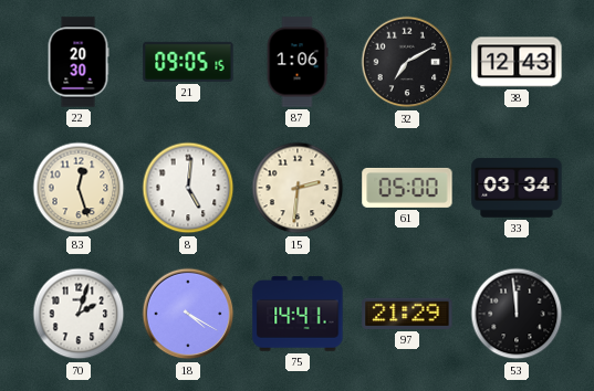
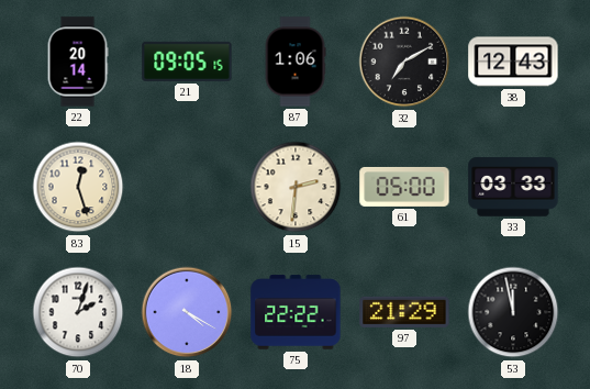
22: 20:30 -> 20:14 (78, 62)
8: 5:01 -> none (188, 188)
33: 03:34 -> 03:33 (513, 187)
75: 14:41 -> 22:22 (296, 312)
53: 11:59 -> 11:58 (513, 312)
